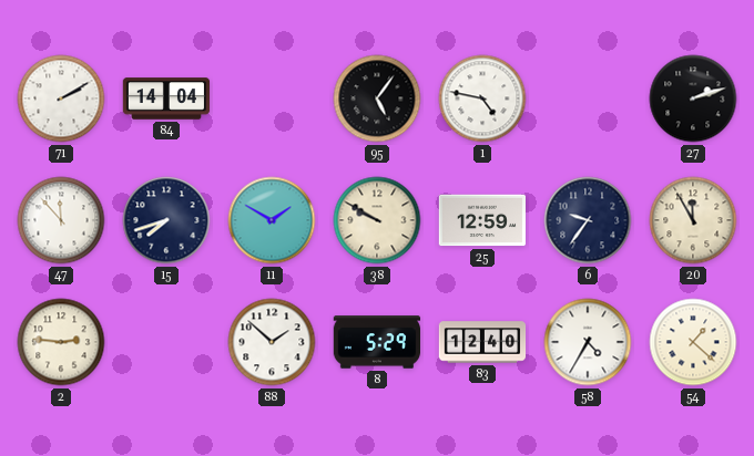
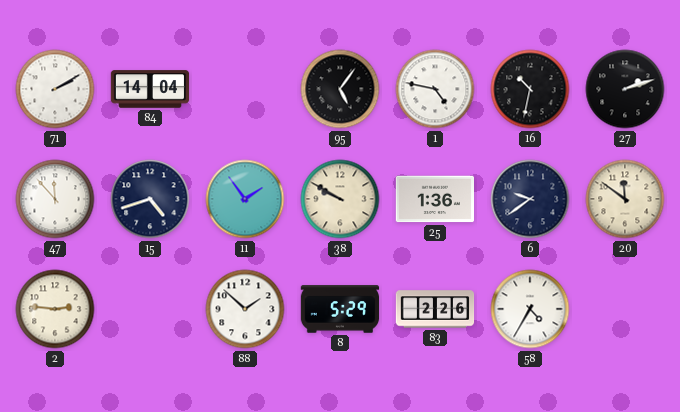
16: none -> 10:32 (530, 89)
15: 7:42 -> 4:42 (150, 199)
11: 1:50 -> 1:54 (245, 199)
25: 12:59 -> 1:36 (434, 199)
6: 9:36 -> 9:39 (530, 199)
20: 11:55 -> 11:51 (625, 199)
83: 12:40 -> 2:26 (435, 309)
54: 1:22 -> none (693, 342)
